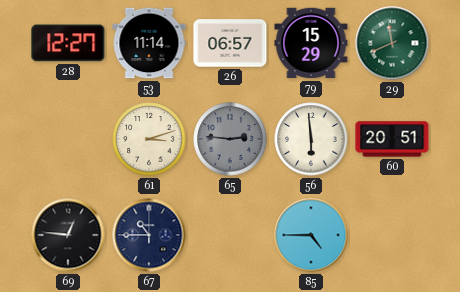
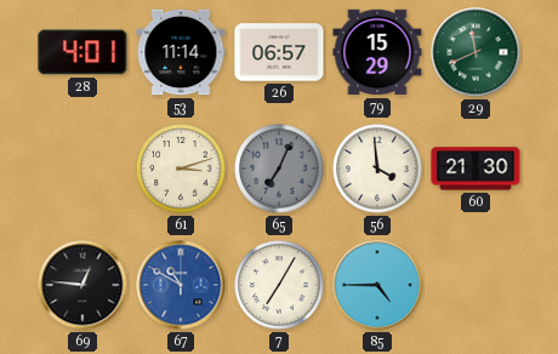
28: 12:27 -> 4:01 (82, 52)
65: 2:46 -> 7:04 (279, 169)
56: 5:59 -> 3:59 (377, 169)
60: 20:51 -> 21:30 (476, 169)
67: 10:45 -> 10:50 (181, 285)
67 dial: navy -> blue (181, 285)
7: none -> 7:05 (279, 285)
